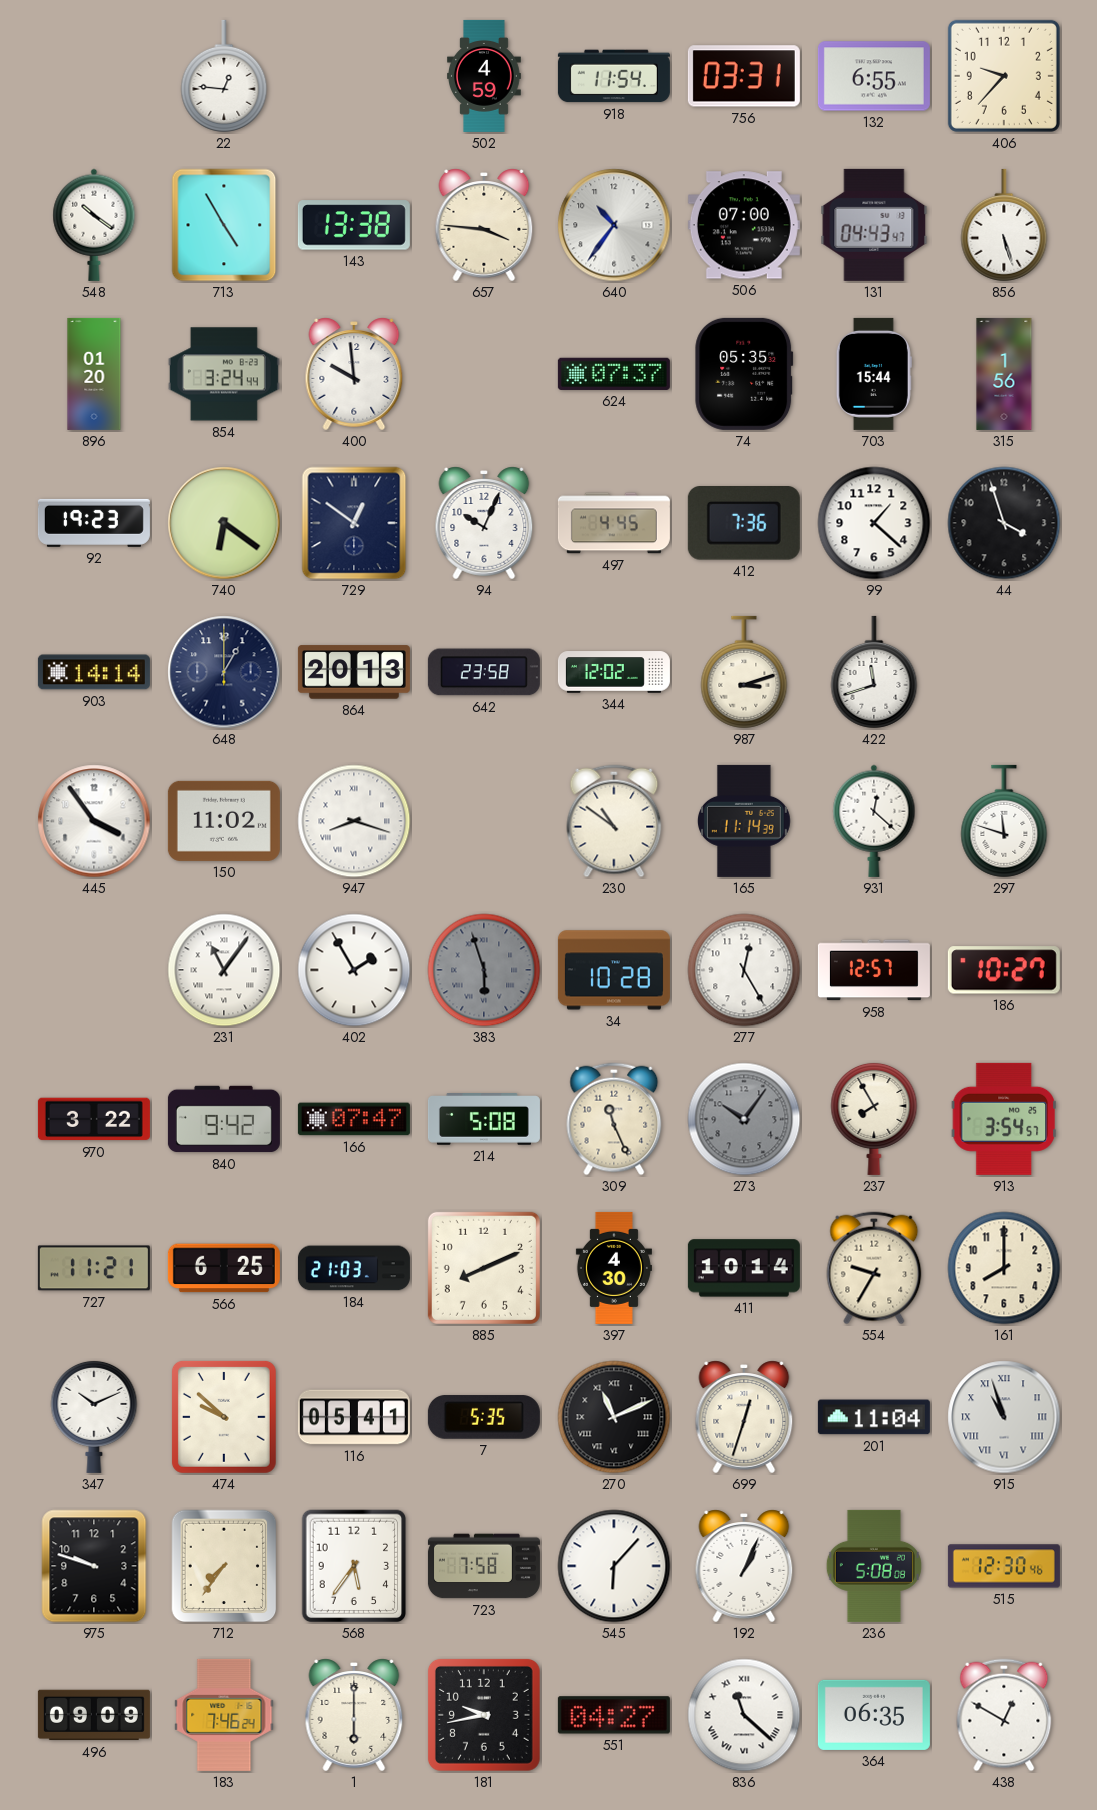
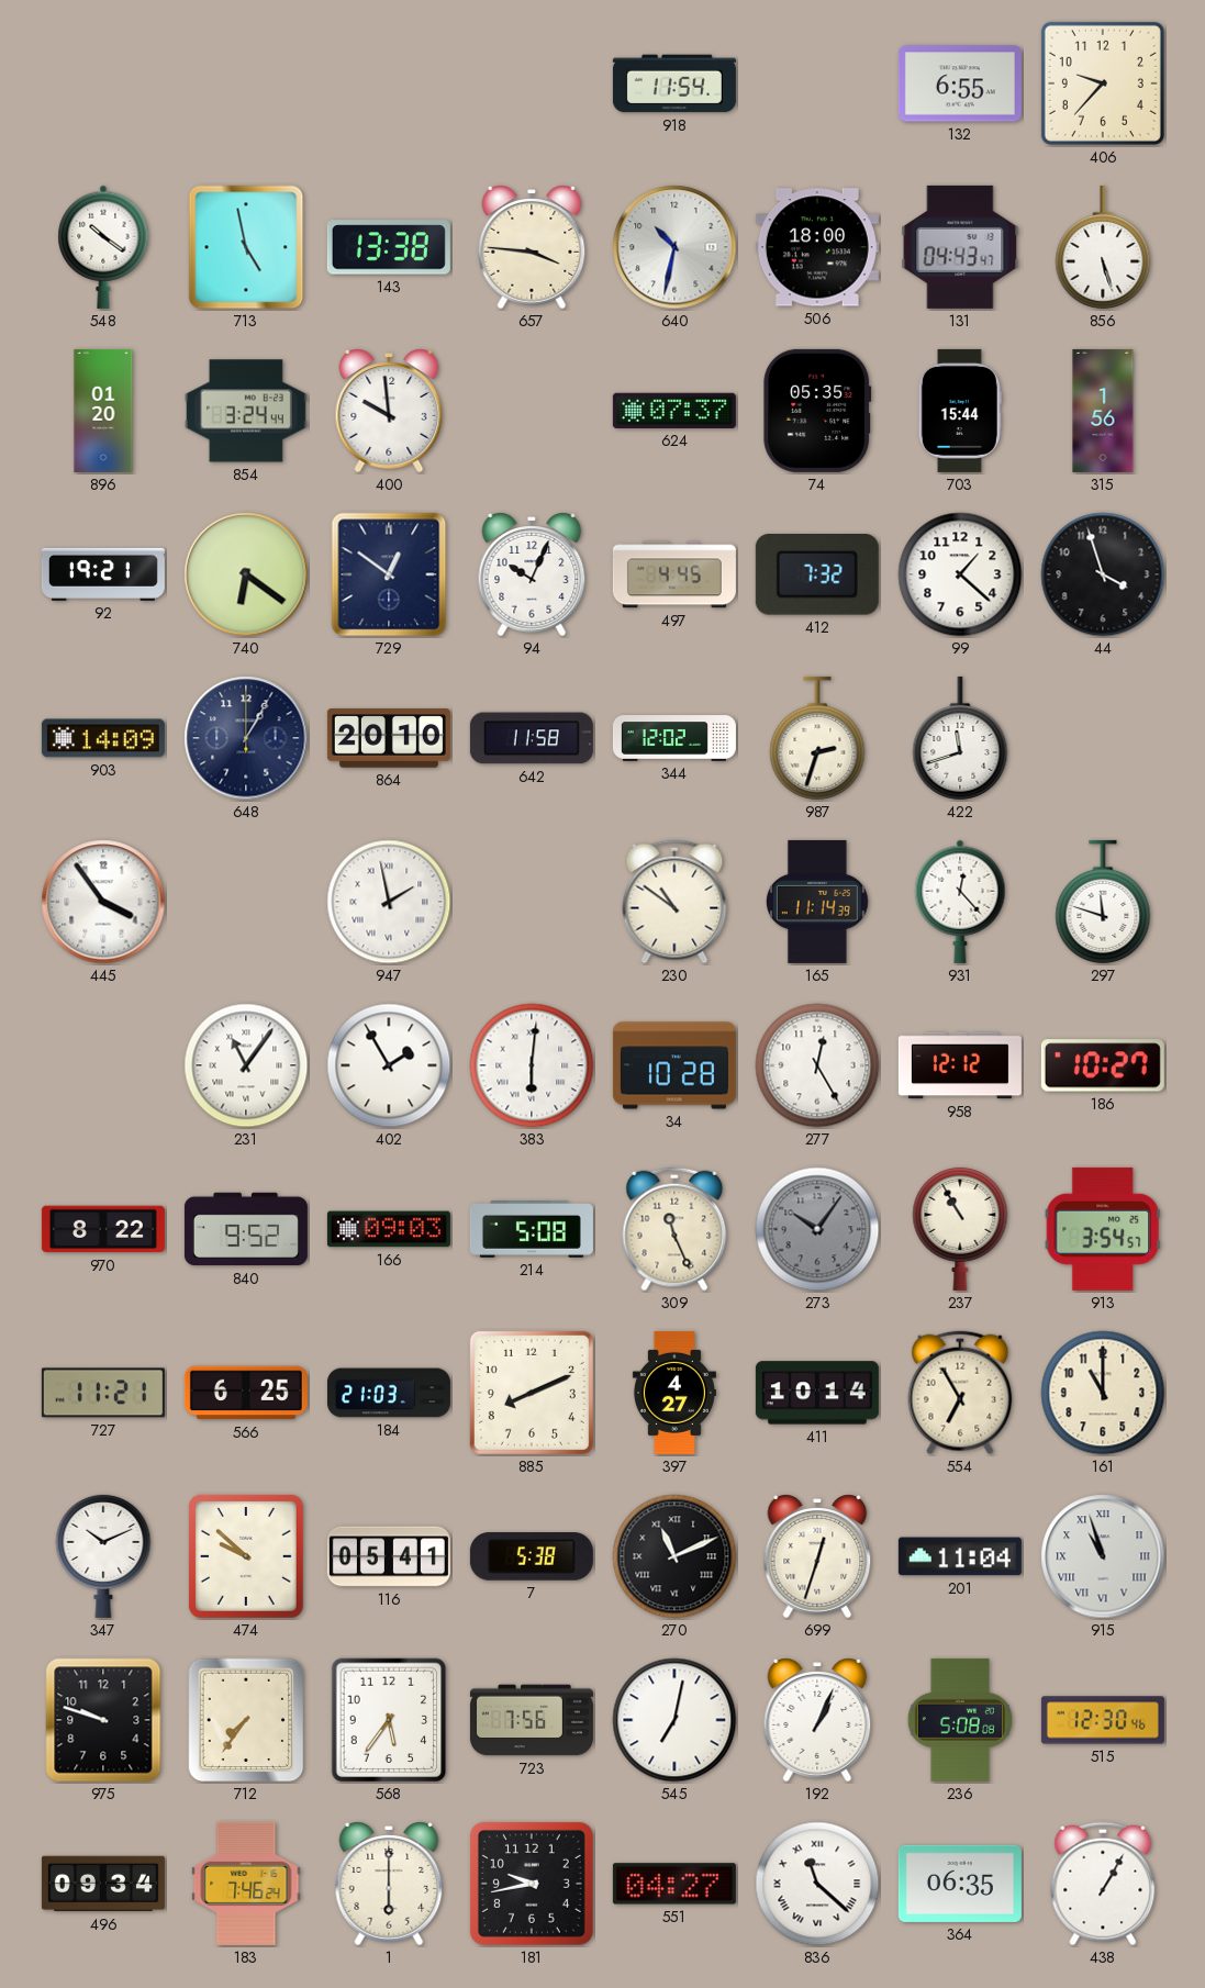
22: 12:46 -> none (224, 76)
502: 4:59 -> none (485, 76)
756: 03:31 -> none (744, 76)
713: 4:55 -> 4:58 (246, 247)
640: 10:36 -> 10:32 (674, 247)
506: 07:00 -> 18:00 (817, 247)
92: 19:23 -> 19:21 (103, 574)
412: 7:36 -> 7:32 (817, 576)
903: 14:14 -> 14:09 (103, 738)
648: 1:00 -> 1:05 (246, 738)
864: 20:13 -> 20:10 (389, 738)
642: 23:58 -> 11:58 (532, 738)
987: 3:12 -> 2:33 (817, 738)
150: 11:02 -> none (224, 821)
947: 8:18 -> 1:58 (389, 902)
931: 12:22 -> 12:23 (960, 902)
383: 5:57 -> 6:01 (532, 1065)
383 dial: grey -> white (532, 1065)
958: 12:57 -> 12:12 (960, 1065)
970: 3:22 -> 8:22 (103, 1229)
840: 9:42 -> 9:52 (246, 1229)
166: 07:47 -> 09:03 (389, 1229)
237: 7:55 -> 10:55 (960, 1228)
397: 4:30 -> 4:27 (674, 1393)
554: 9:35 -> 6:55 (960, 1393)
161: 8:00 -> 11:00 (1103, 1393)
7: 5:35 -> 5:38 (532, 1556)
723: 7:58 -> 7:56 (532, 1720)
545: 6:07 -> 7:02 (674, 1720)
496: 09:09 -> 09:34 (103, 1884)
438: 12:50 -> 1:05 (1103, 1884)
